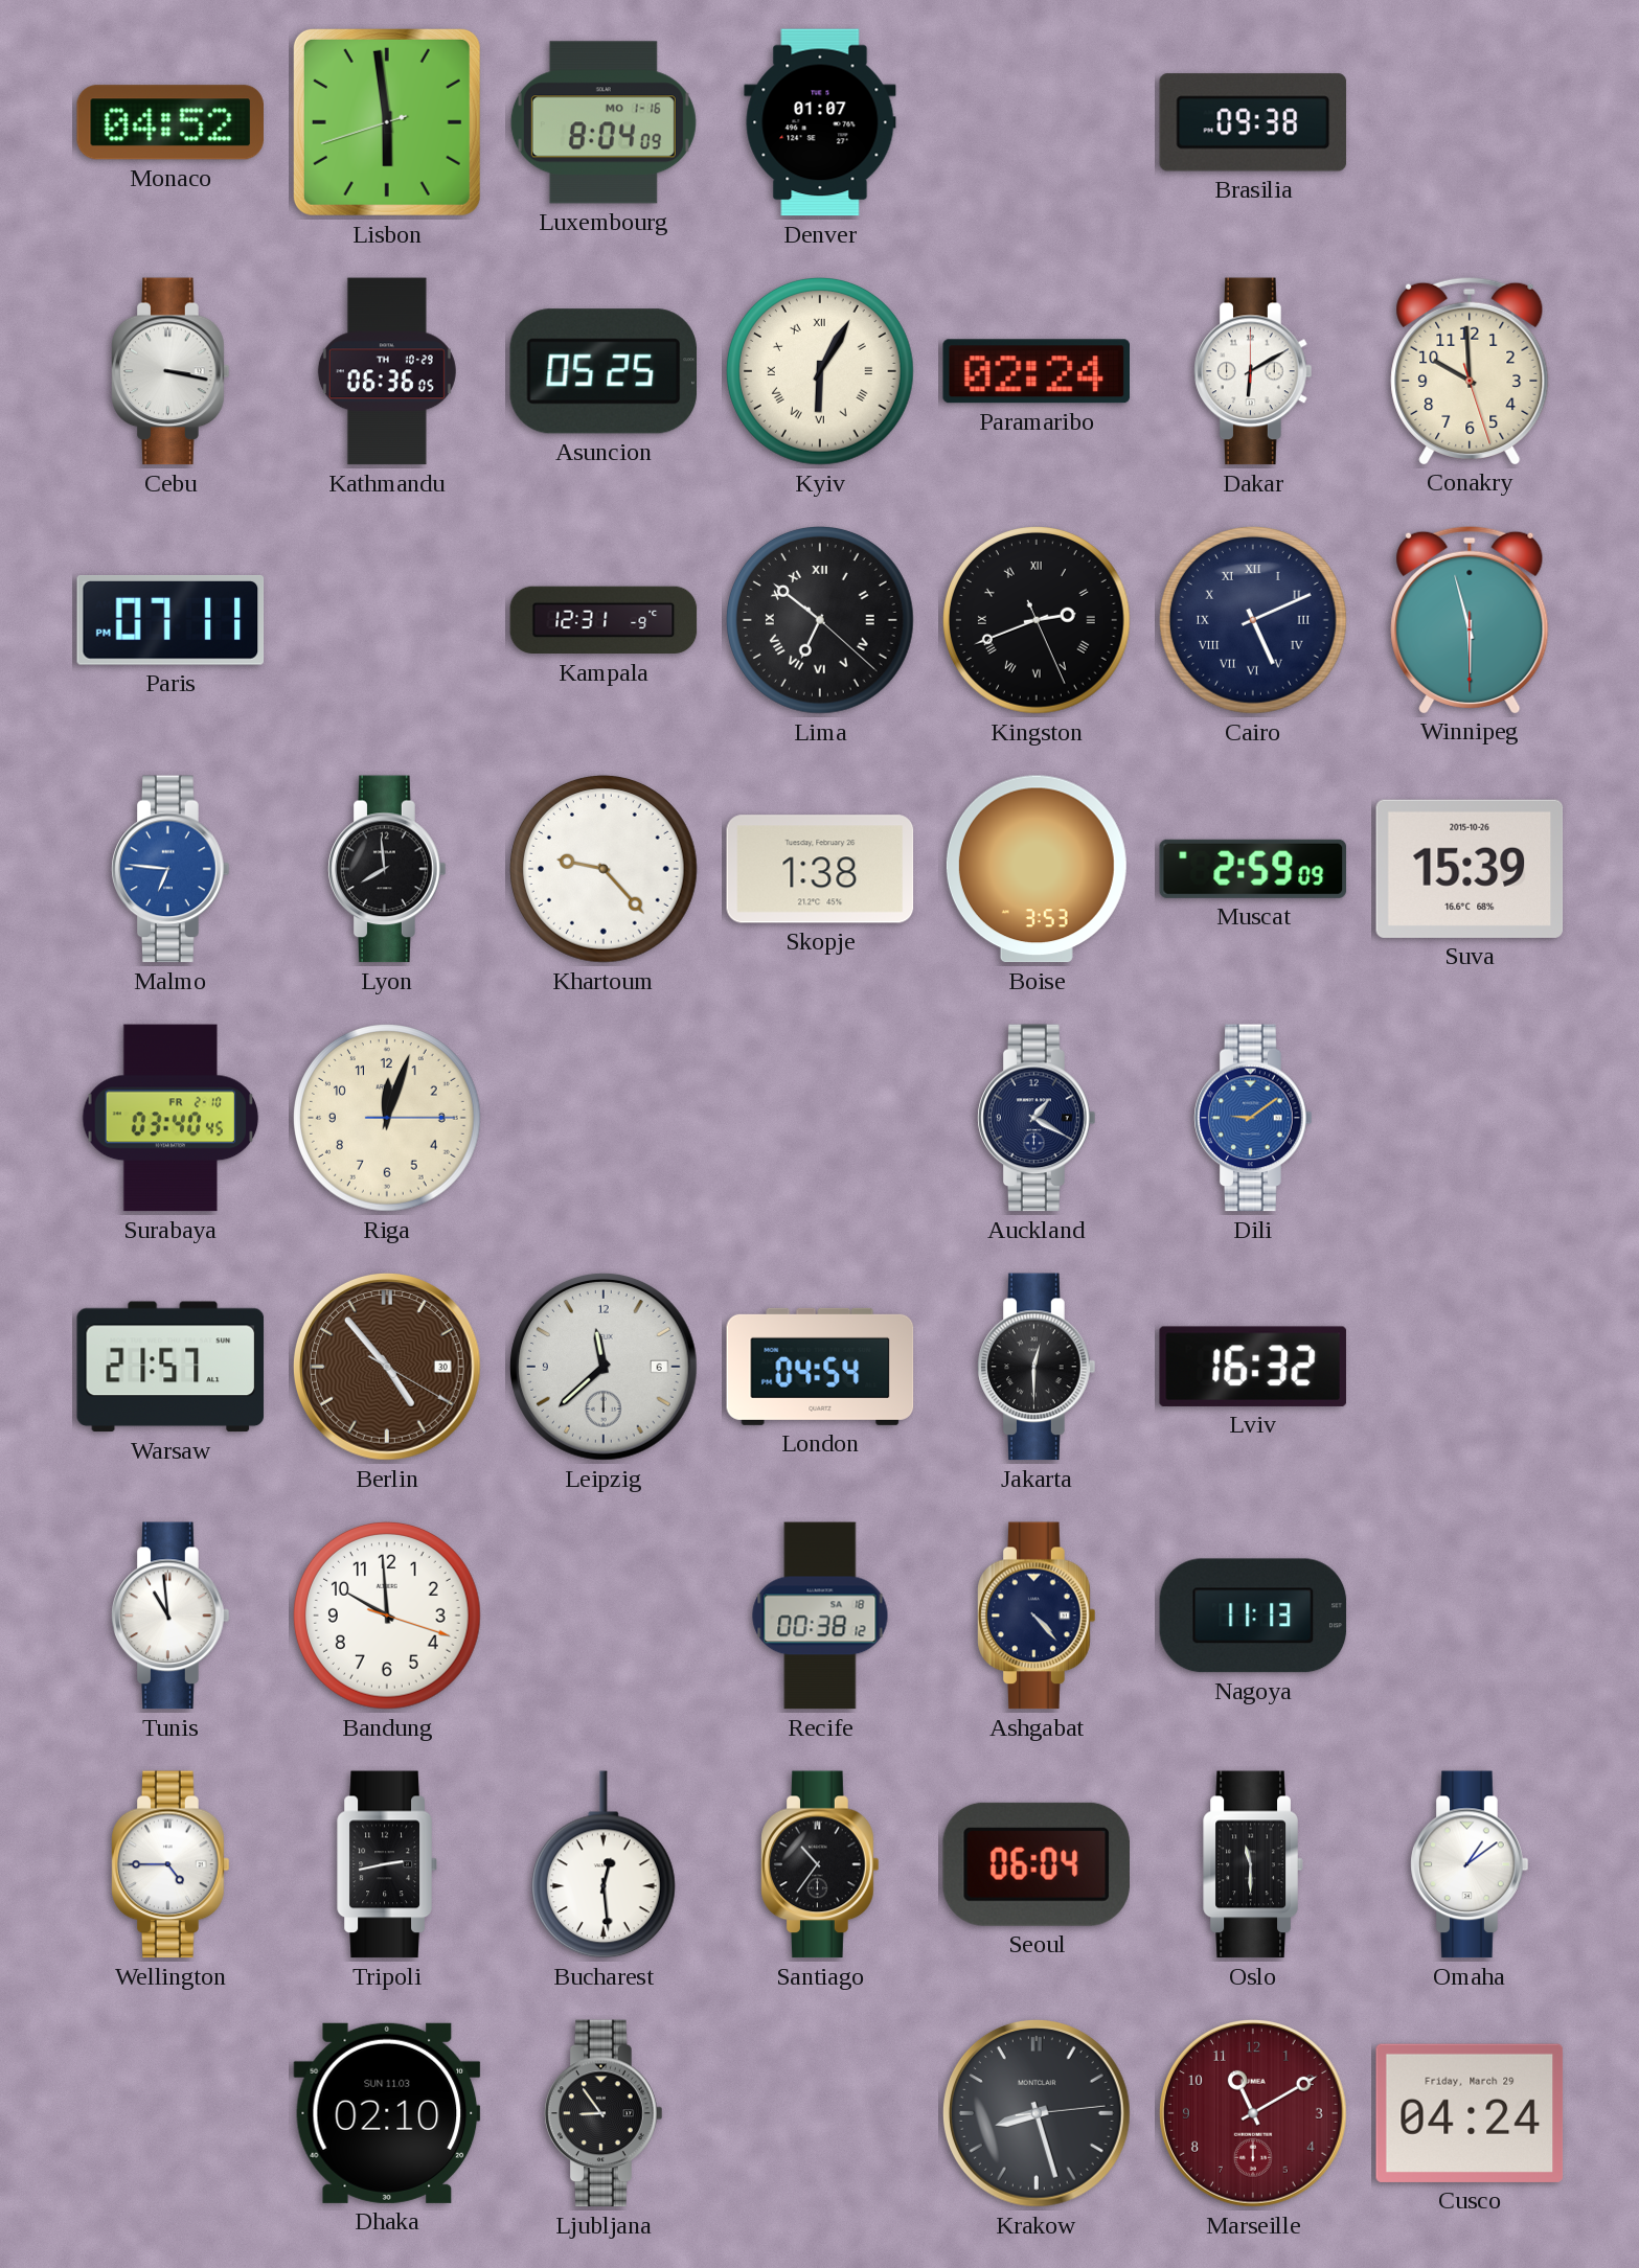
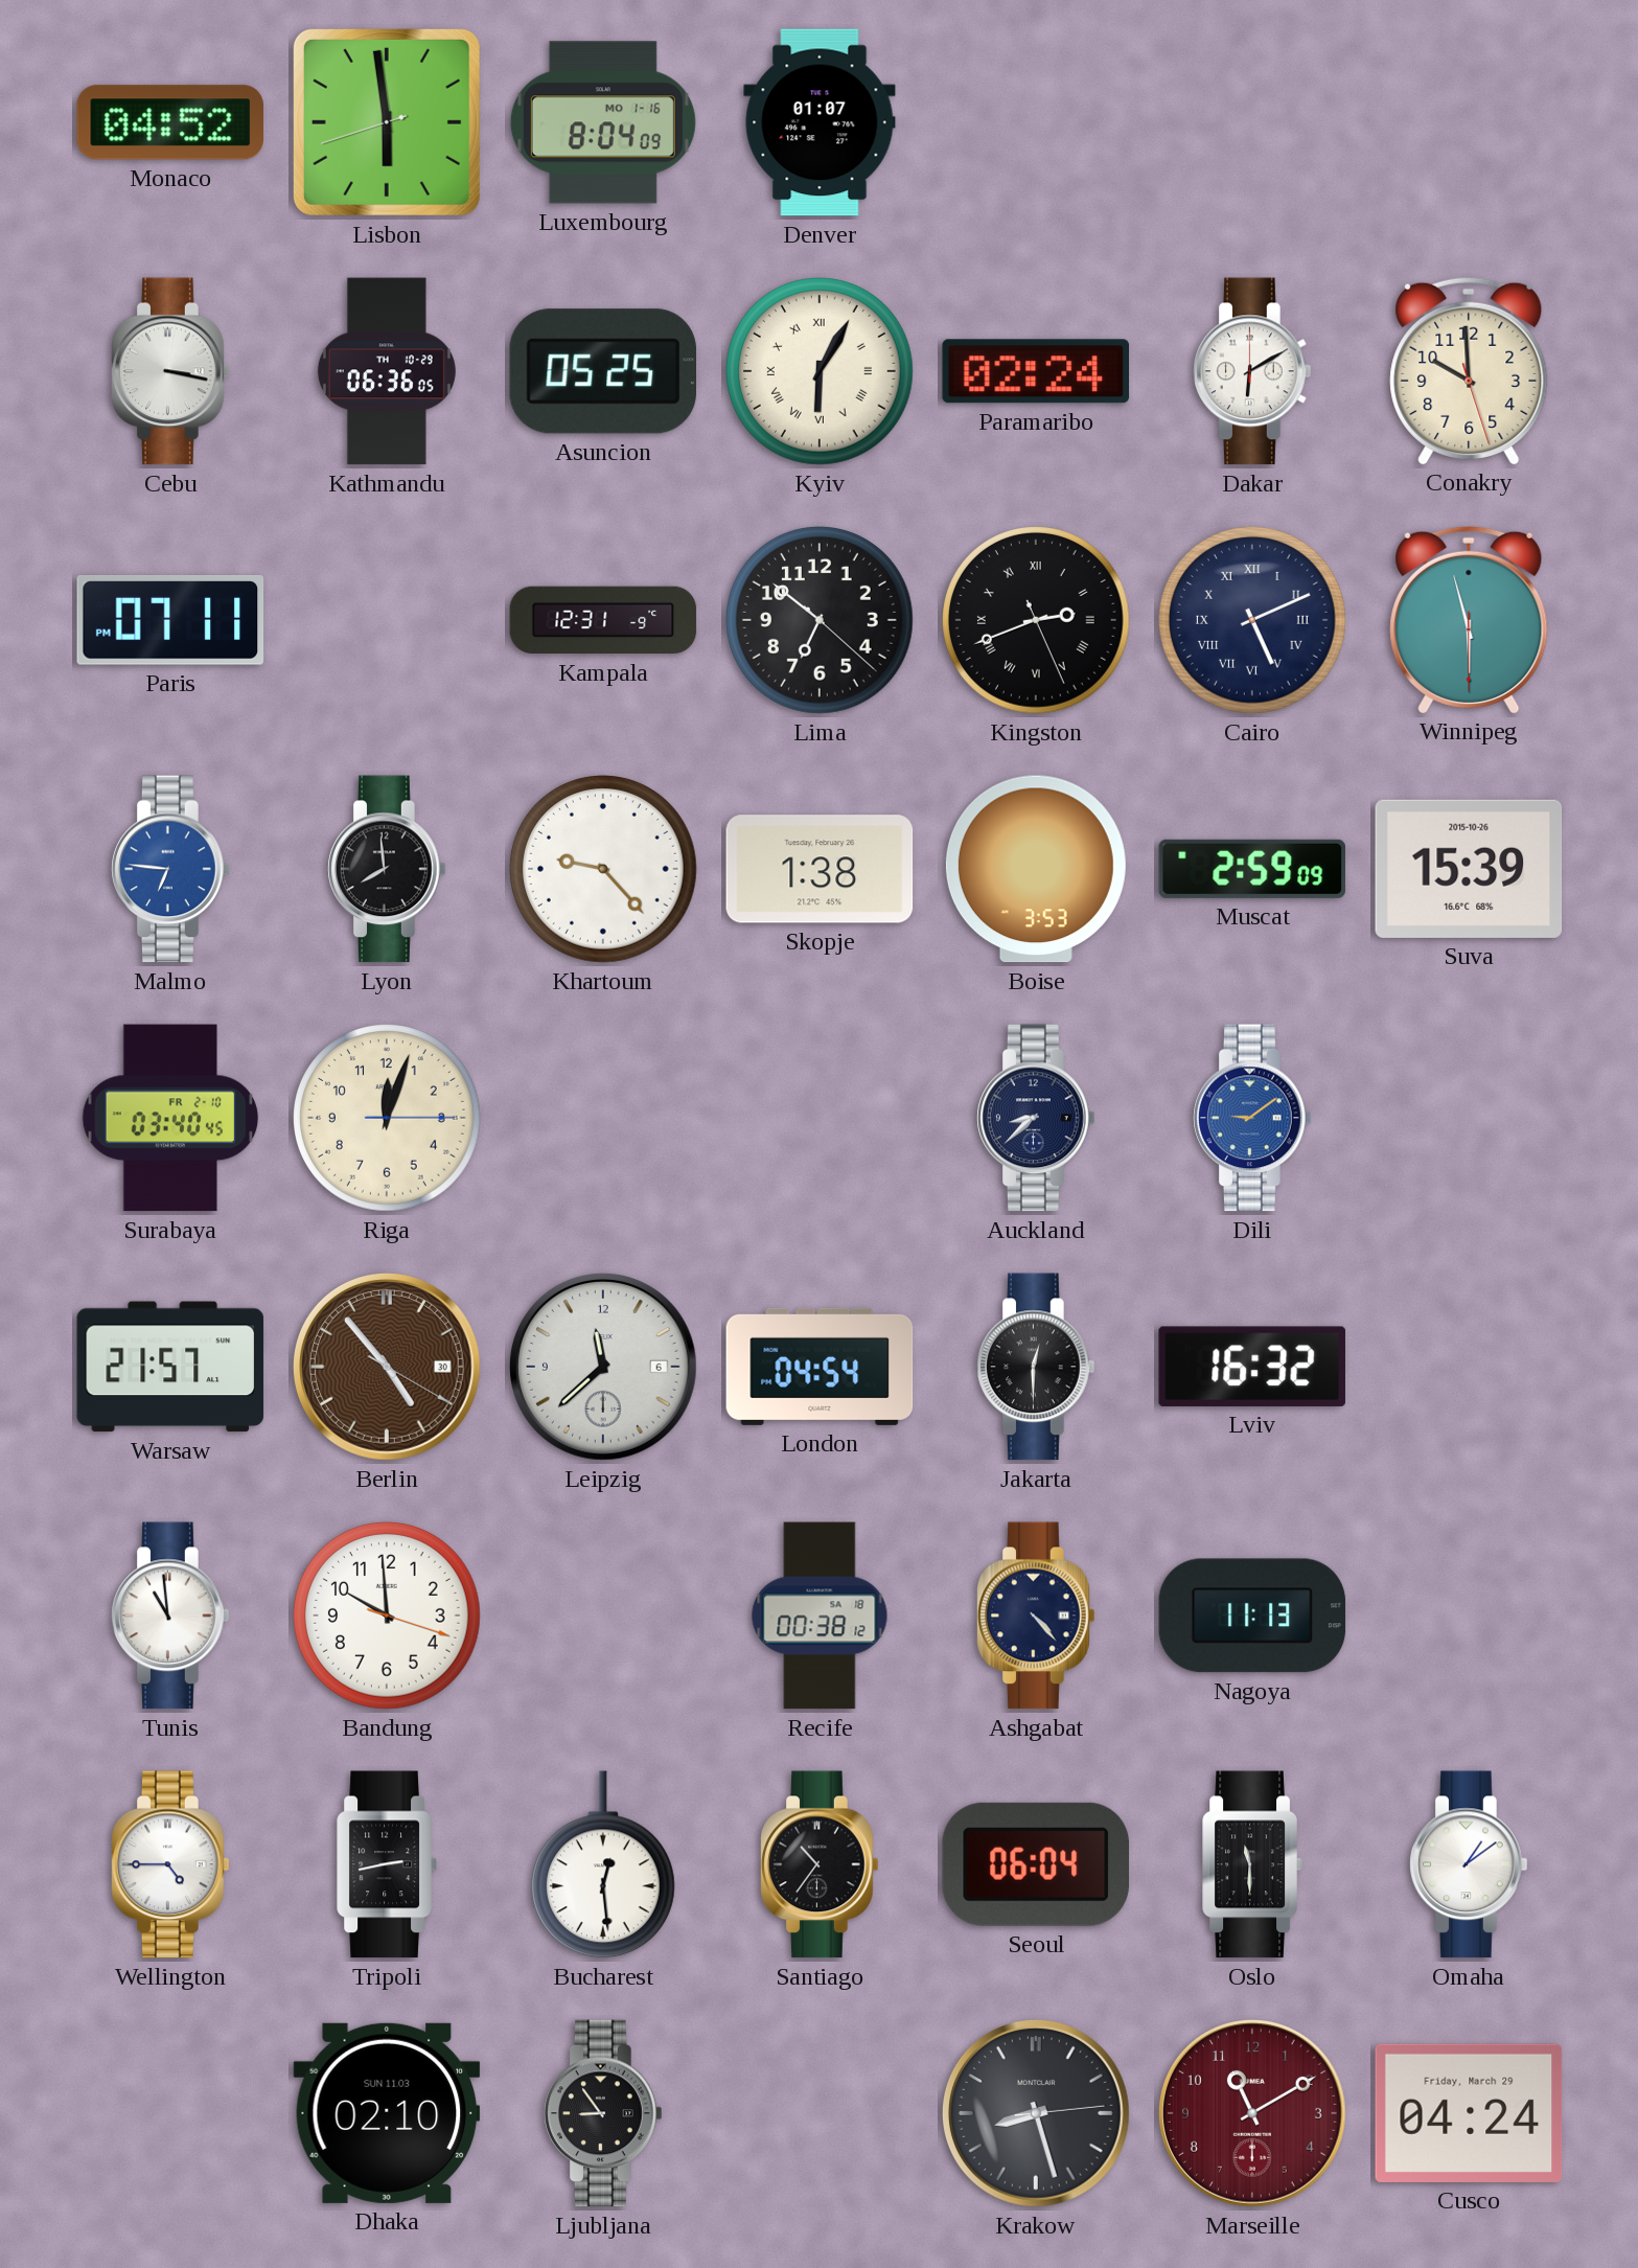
Brasilia: 09:38 -> none (1253, 122)
Lima numerals: Roman -> Arabic (821, 621)
Auckland: 1:20 -> 8:38 (1036, 1118)
